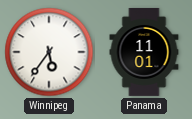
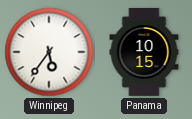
Panama: 11:01 -> 10:15 (144, 52)
